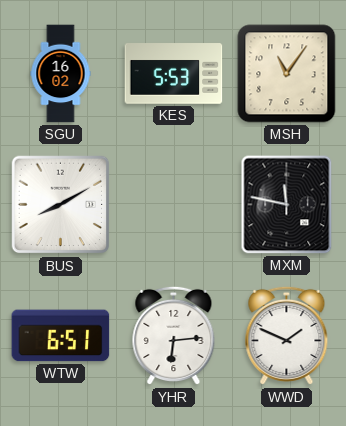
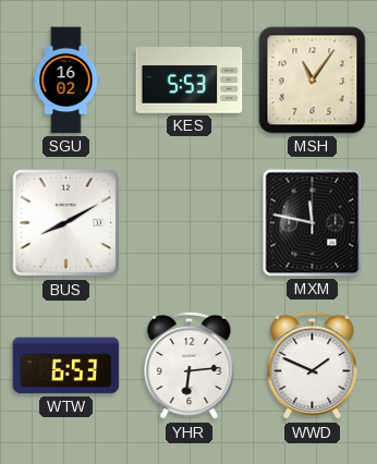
WTW: 6:51 -> 6:53 (66, 366)
